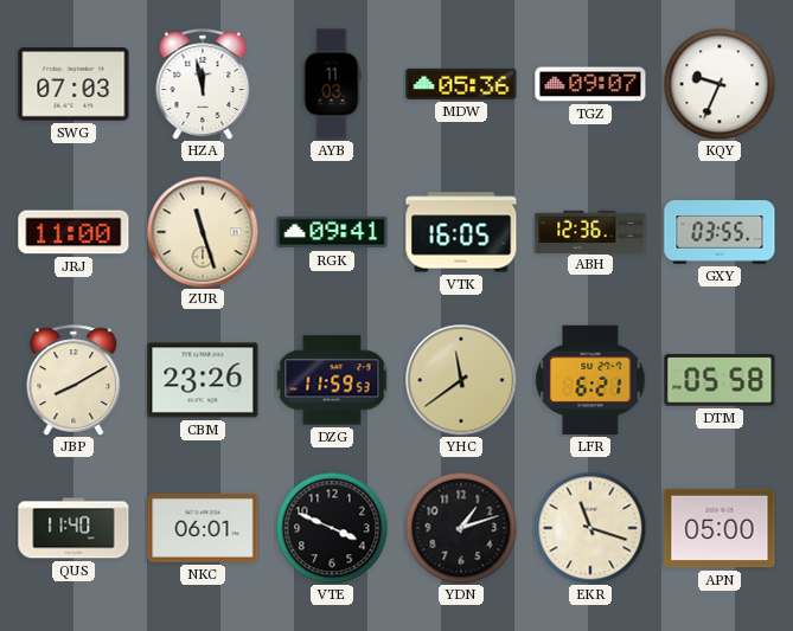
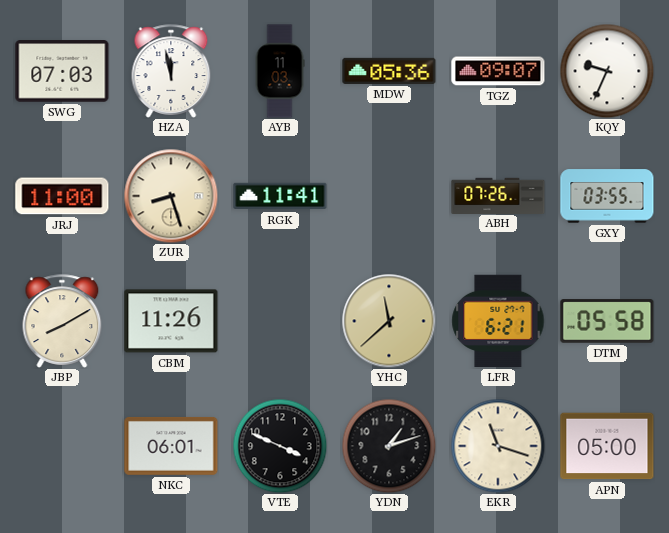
ZUR: 11:27 -> 8:27 (171, 196)
RGK: 09:41 -> 11:41 (280, 196)
VTK: 16:05 -> none (461, 232)
ABH: 12:36 -> 07:26 (498, 195)
CBM: 23:26 -> 11:26 (171, 321)
DZG: 11:59 -> none (332, 380)
YHC: 11:39 -> 11:38 (389, 321)
QUS: 11:40 -> none (73, 528)
